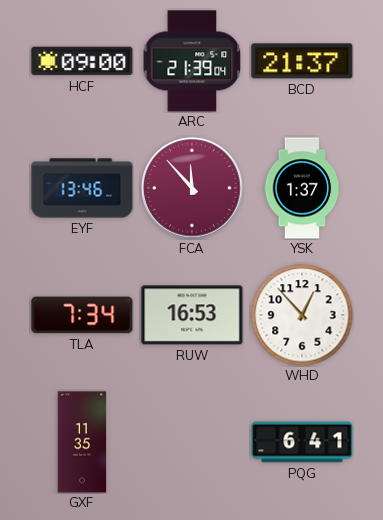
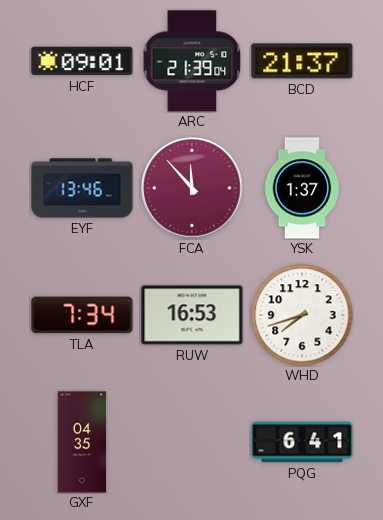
HCF: 09:00 -> 09:01 (82, 61)
WHD: 12:53 -> 7:42 (302, 315)
GXF: 11:35 -> 04:35 (82, 442)
